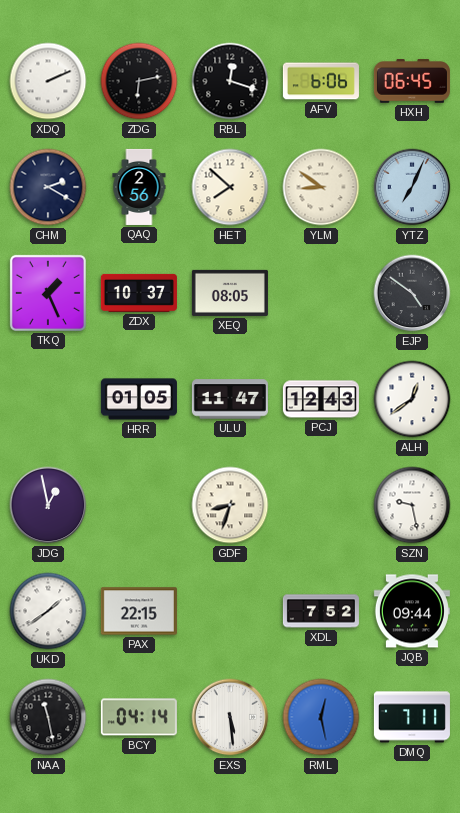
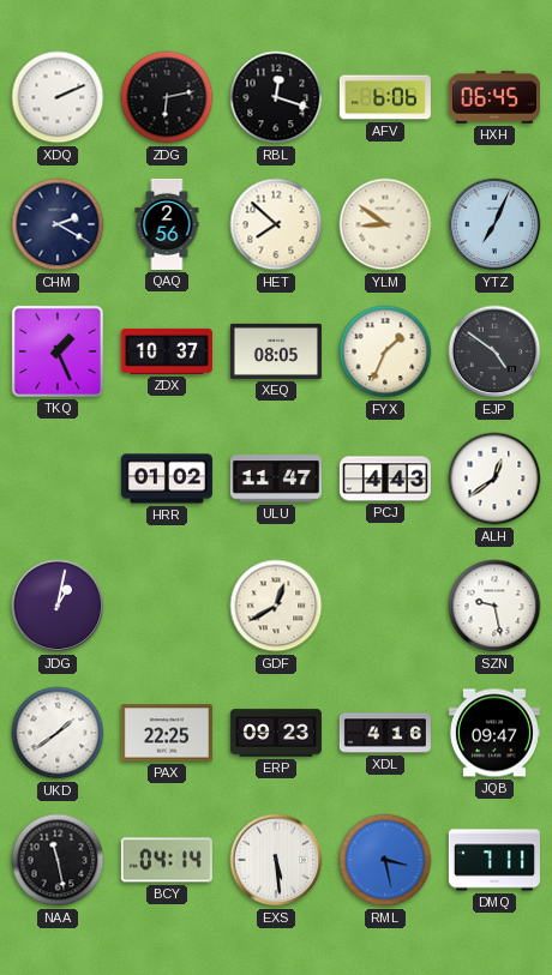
FYX: none -> 1:34 (385, 351)
HRR: 01:05 -> 01:02 (167, 479)
PCJ: 12:43 -> 4:43 (385, 479)
JDG: 12:58 -> 1:02 (58, 606)
GDF: 8:33 -> 12:40 (276, 606)
PAX: 22:15 -> 22:25 (167, 733)
ERP: none -> 09:23 (276, 733)
XDL: 7:52 -> 4:16 (385, 733)
JQB: 09:44 -> 09:47 (494, 733)
RML: 12:28 -> 3:28 (385, 860)
